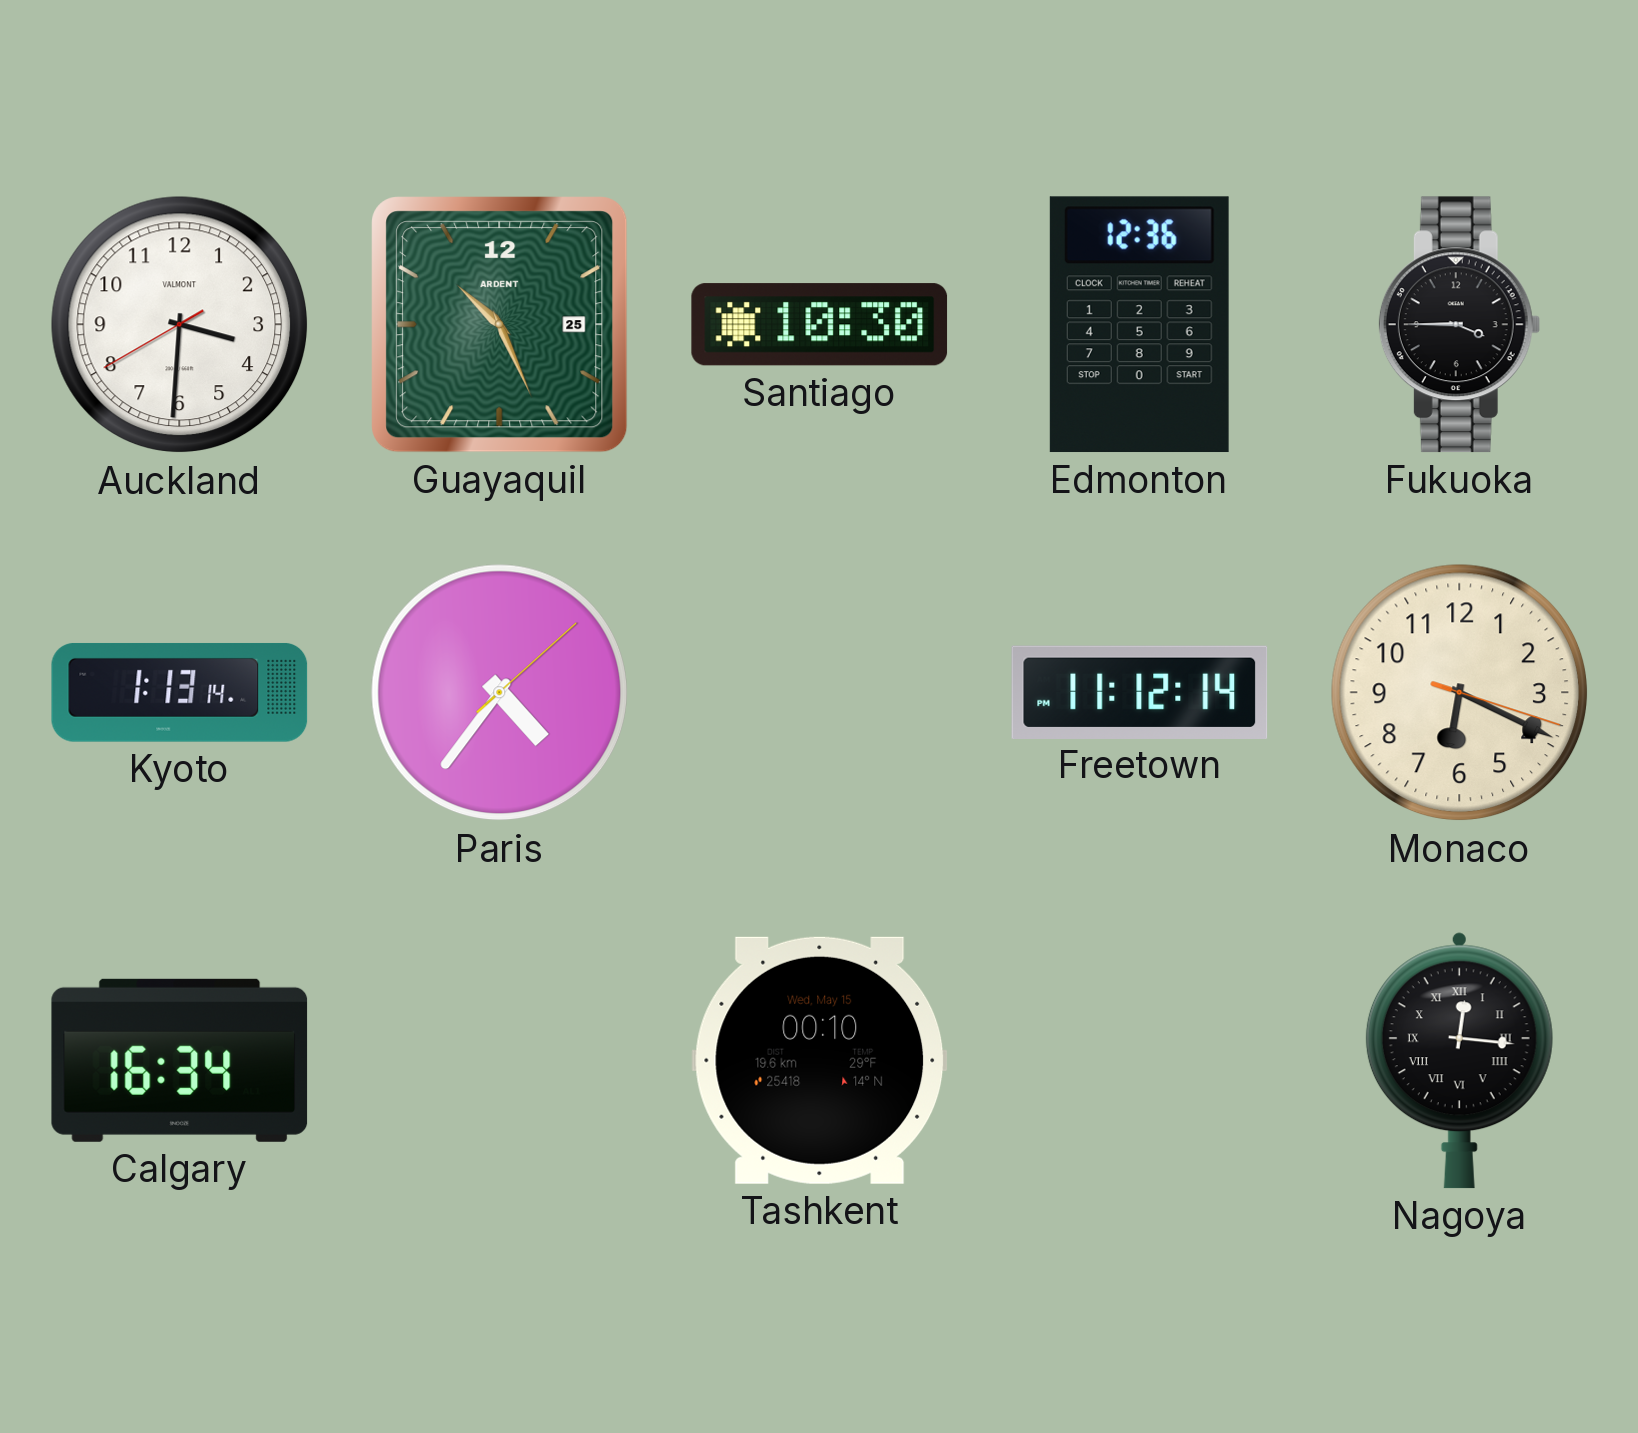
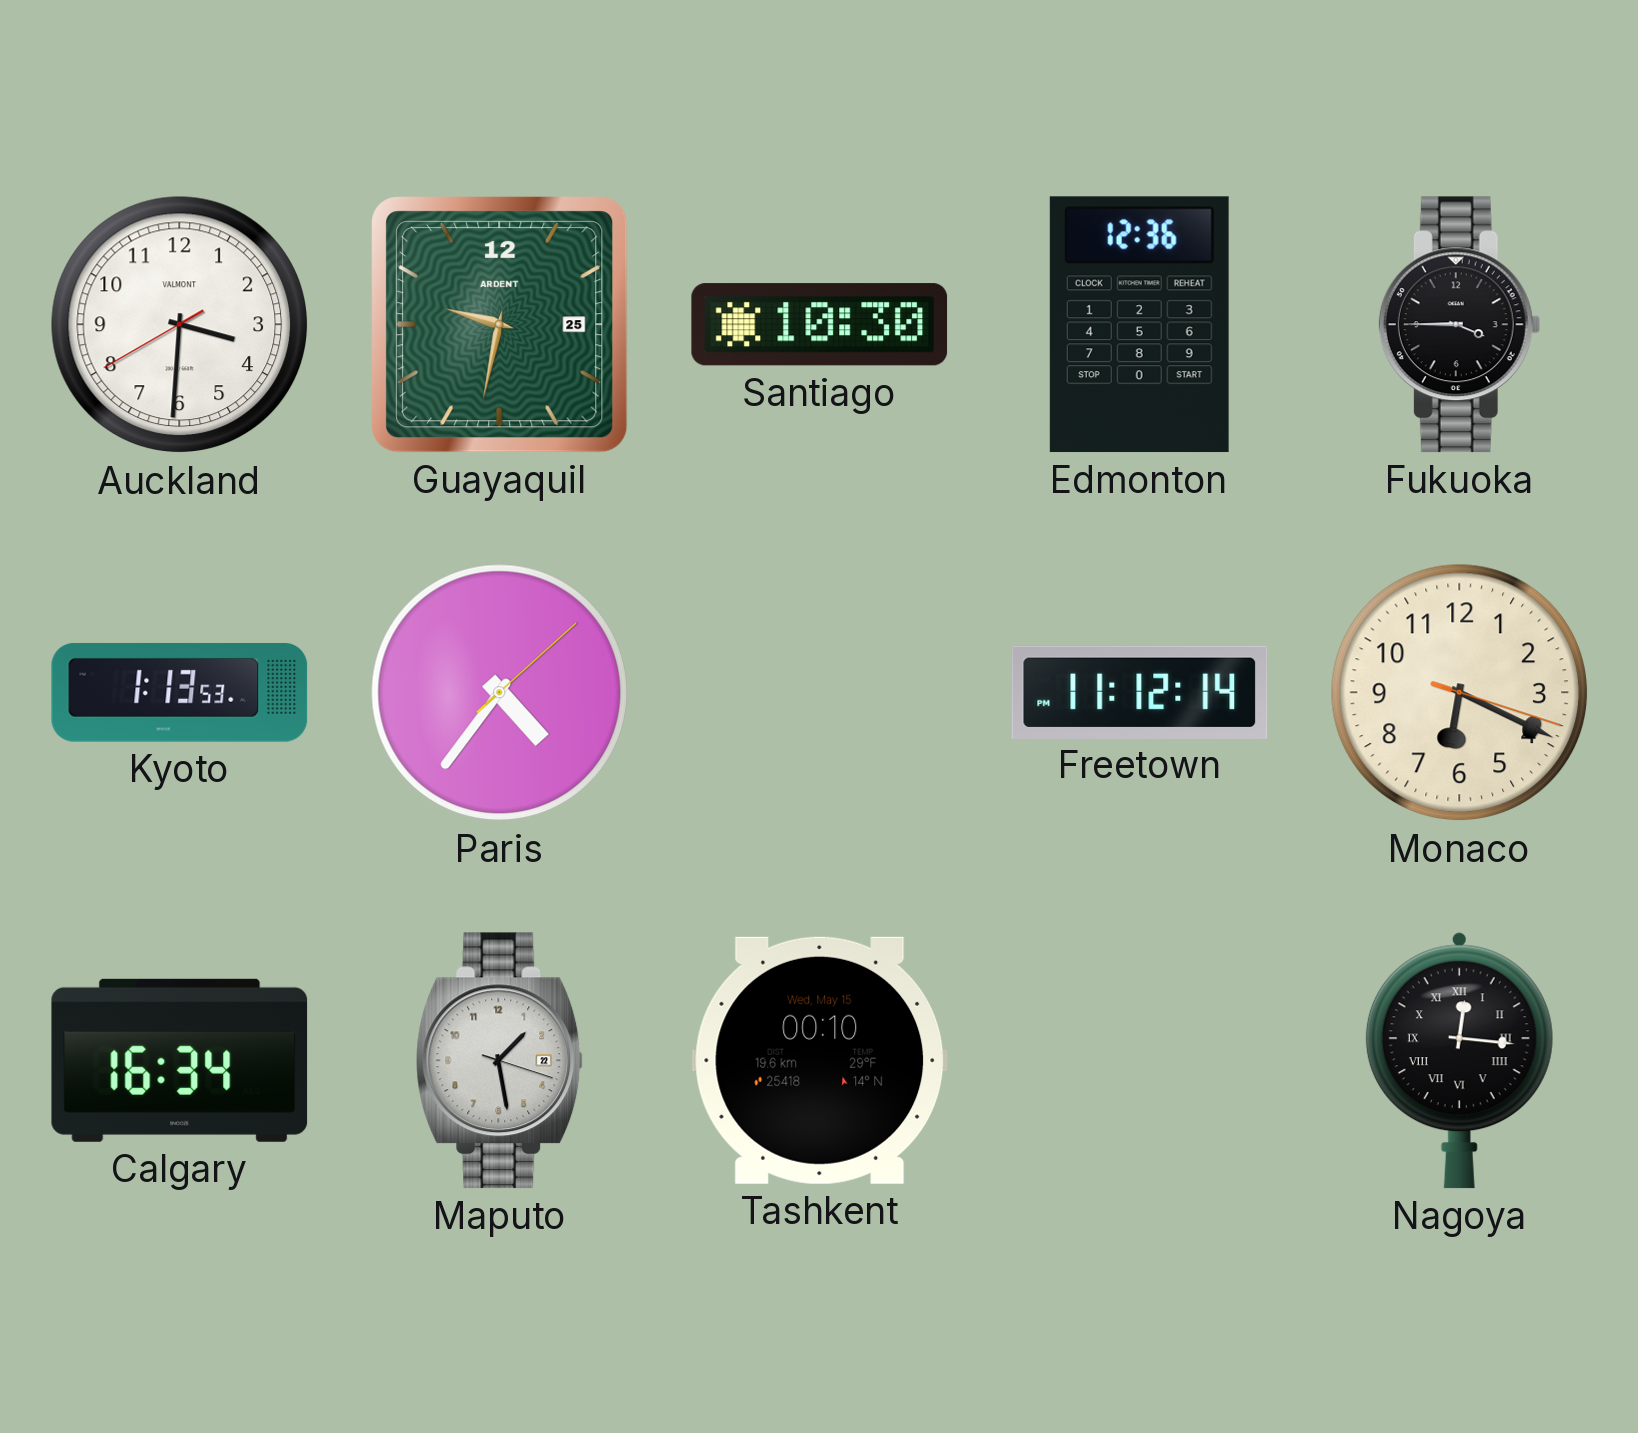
Guayaquil: 10:26 -> 9:32 (500, 325)
Kyoto: 1:13:14 -> 1:13:53 (180, 692)
Maputo: none -> 1:28 (500, 1061)
